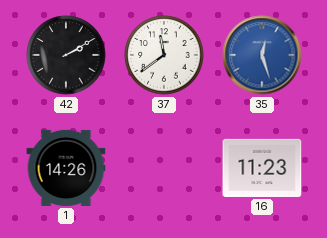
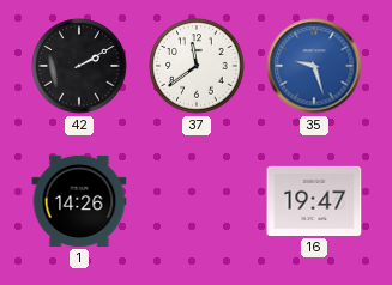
35: 12:27 -> 9:27 (314, 66)
16: 11:23 -> 19:47 (314, 201)
